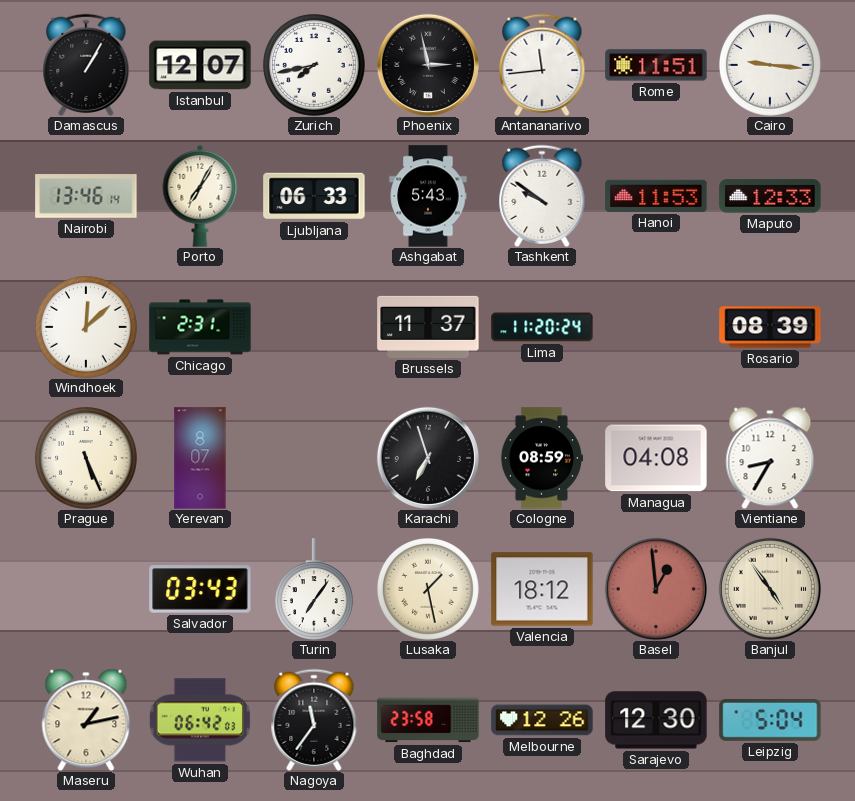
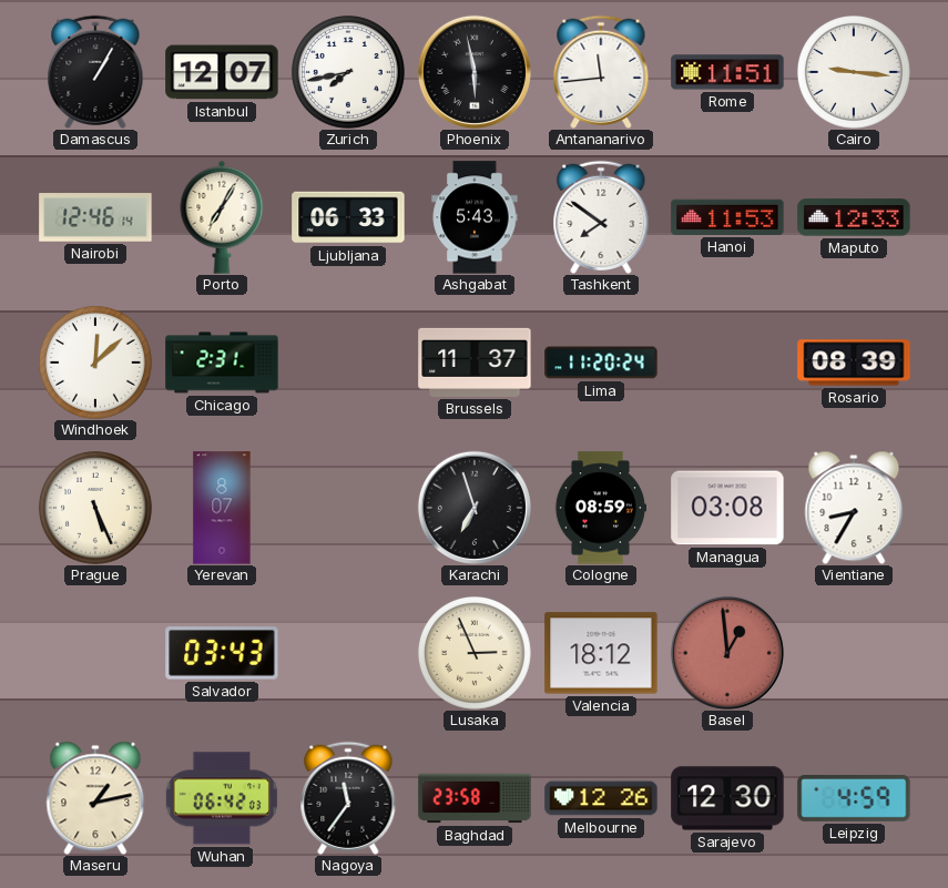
Phoenix: 2:58 -> 5:58 (475, 72)
Nairobi: 13:46 -> 12:46 (95, 217)
Tashkent: 9:51 -> 7:51 (601, 217)
Managua: 04:08 -> 03:08 (727, 508)
Turin: 7:06 -> none (314, 589)
Lusaka: 1:28 -> 2:56 (475, 654)
Banjul: 4:54 -> none (770, 589)
Leipzig: 5:04 -> 4:59 (854, 799)
